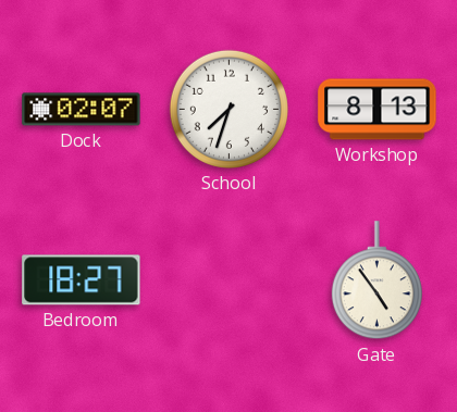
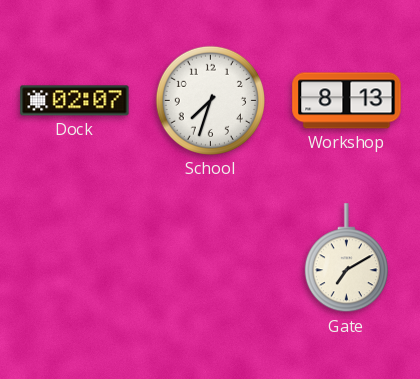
Bedroom: 18:27 -> none (82, 280)
Gate: 4:54 -> 7:10 (346, 258)
